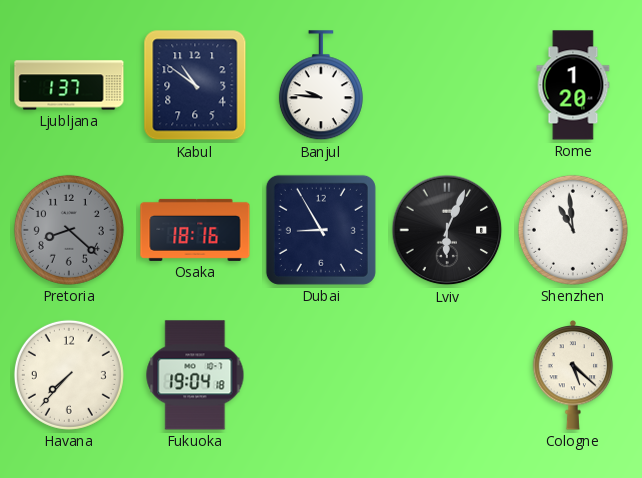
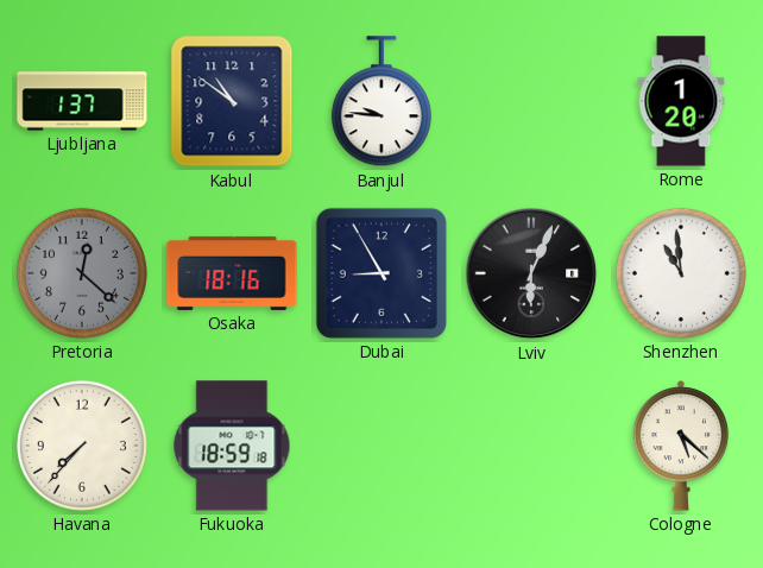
Pretoria: 8:22 -> 12:22 (82, 273)
Fukuoka: 19:04 -> 18:59 (232, 446)
